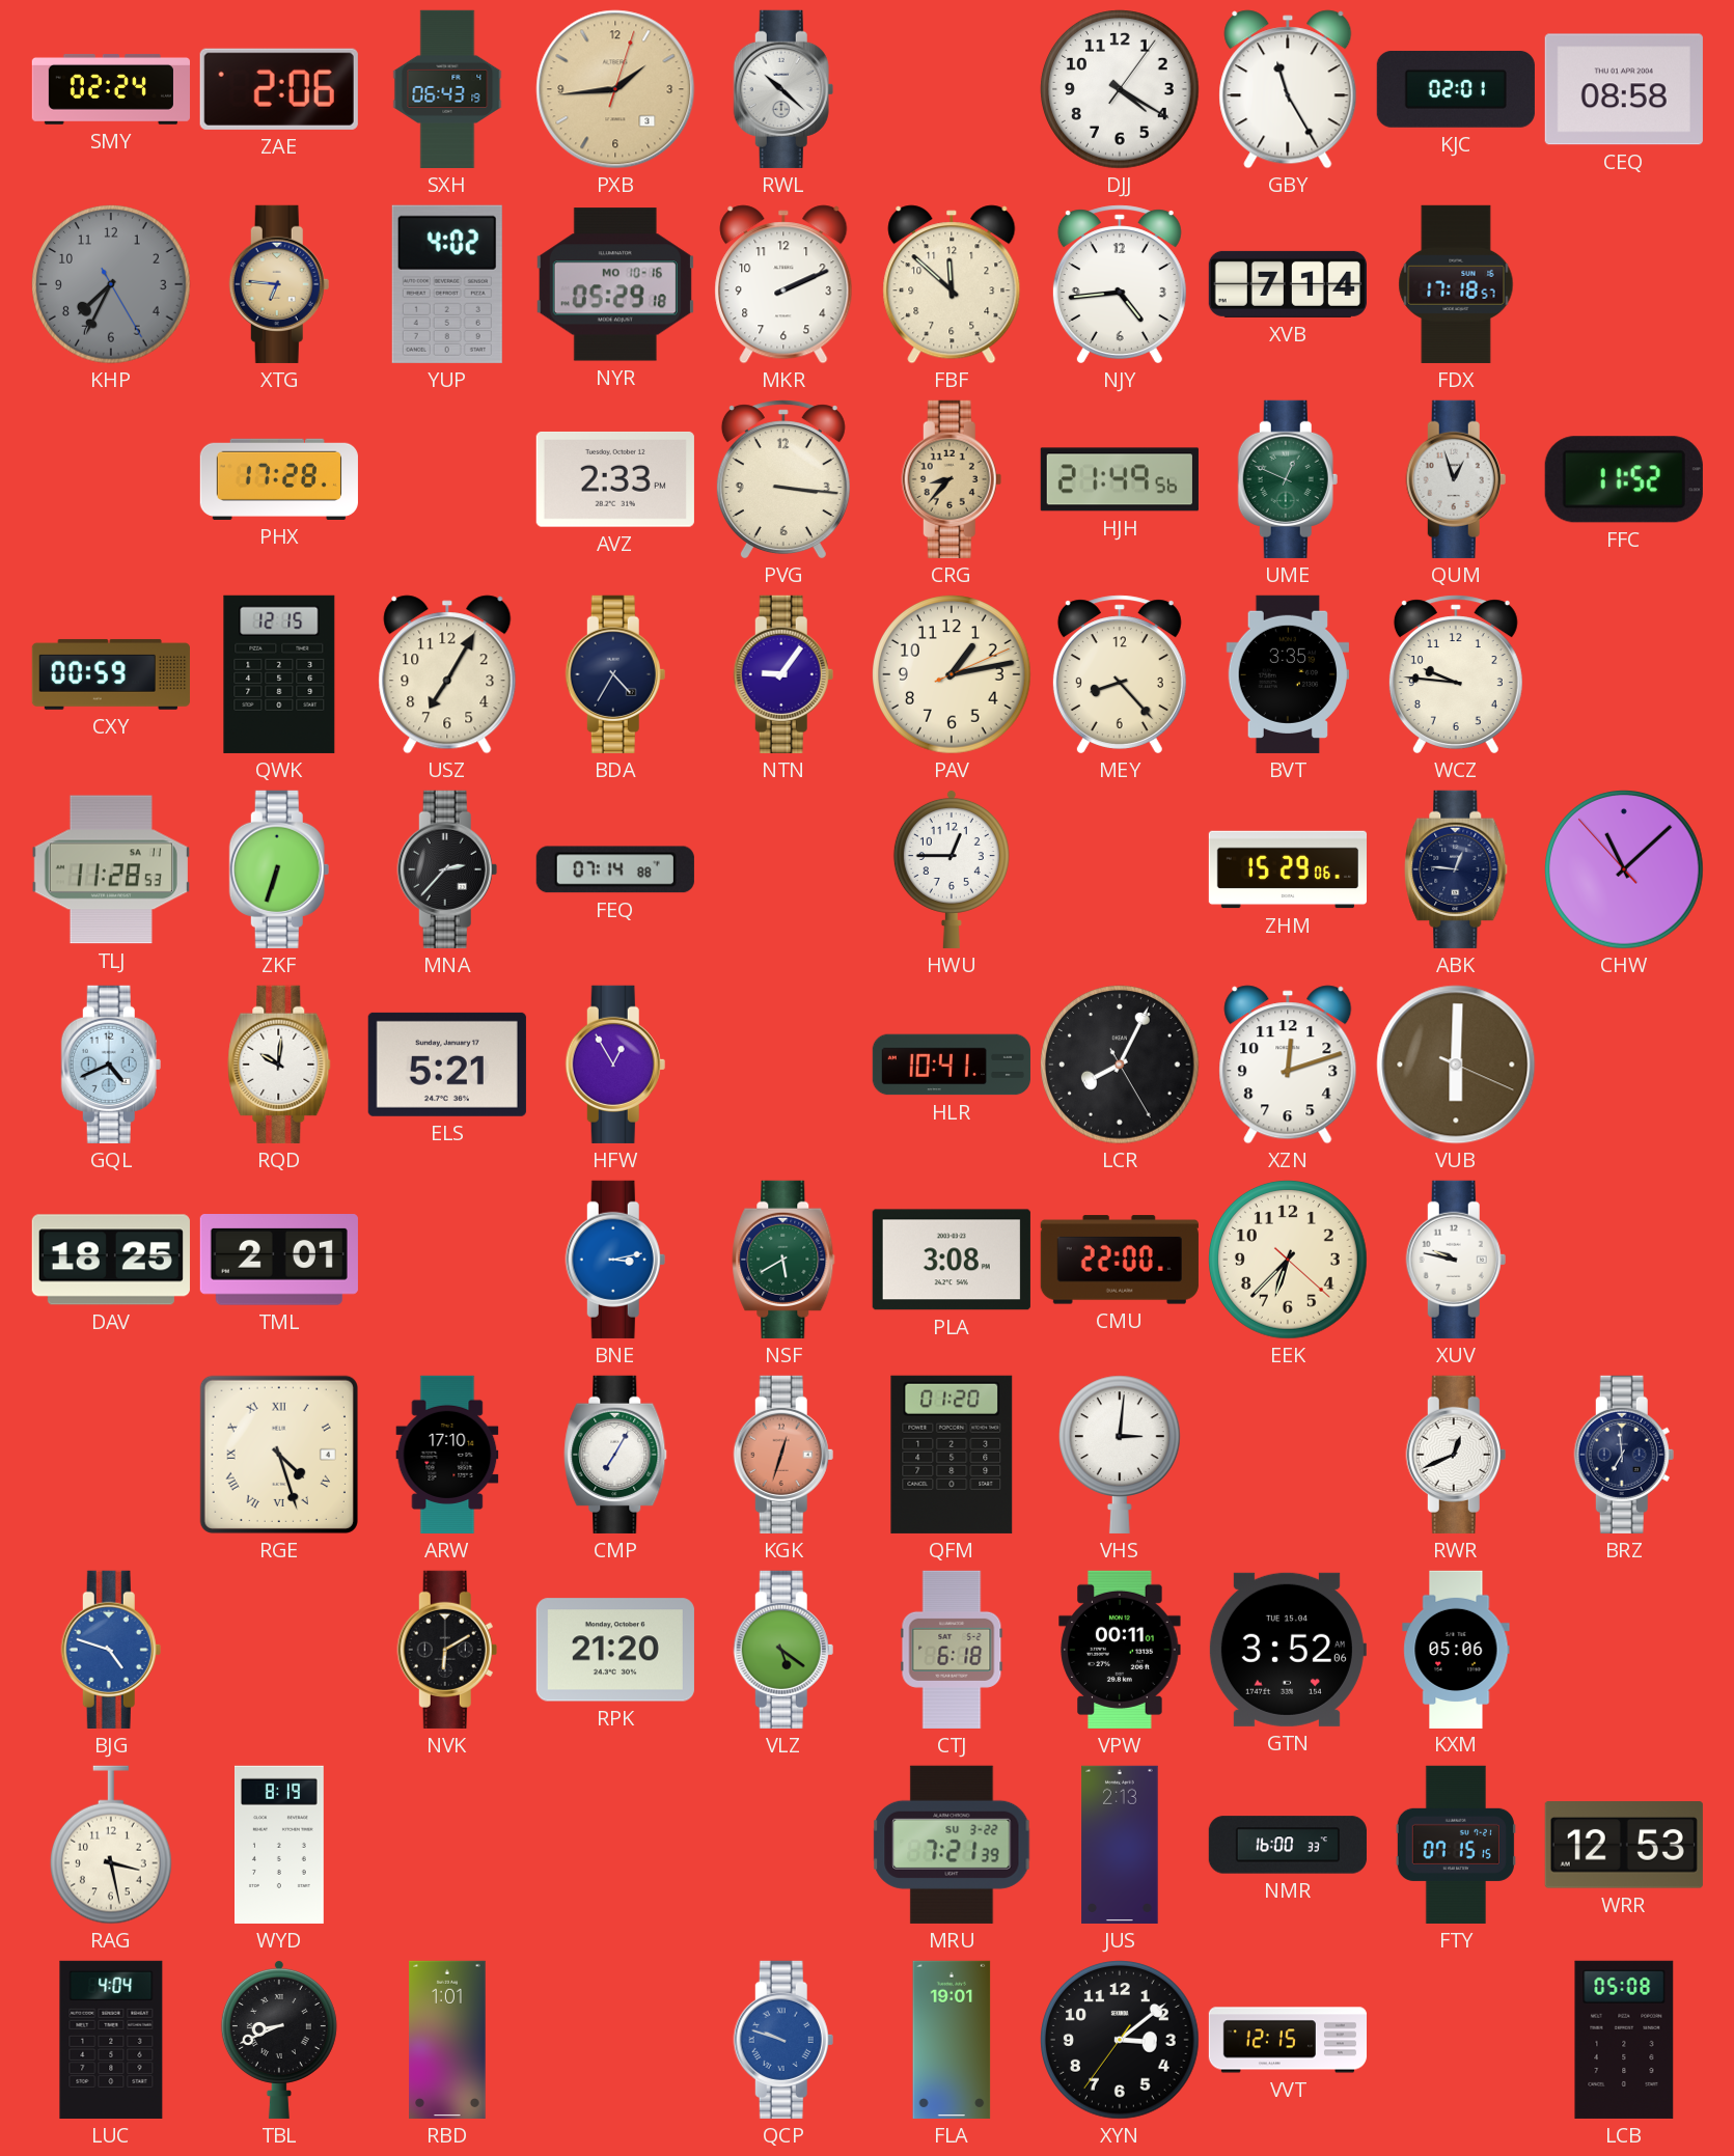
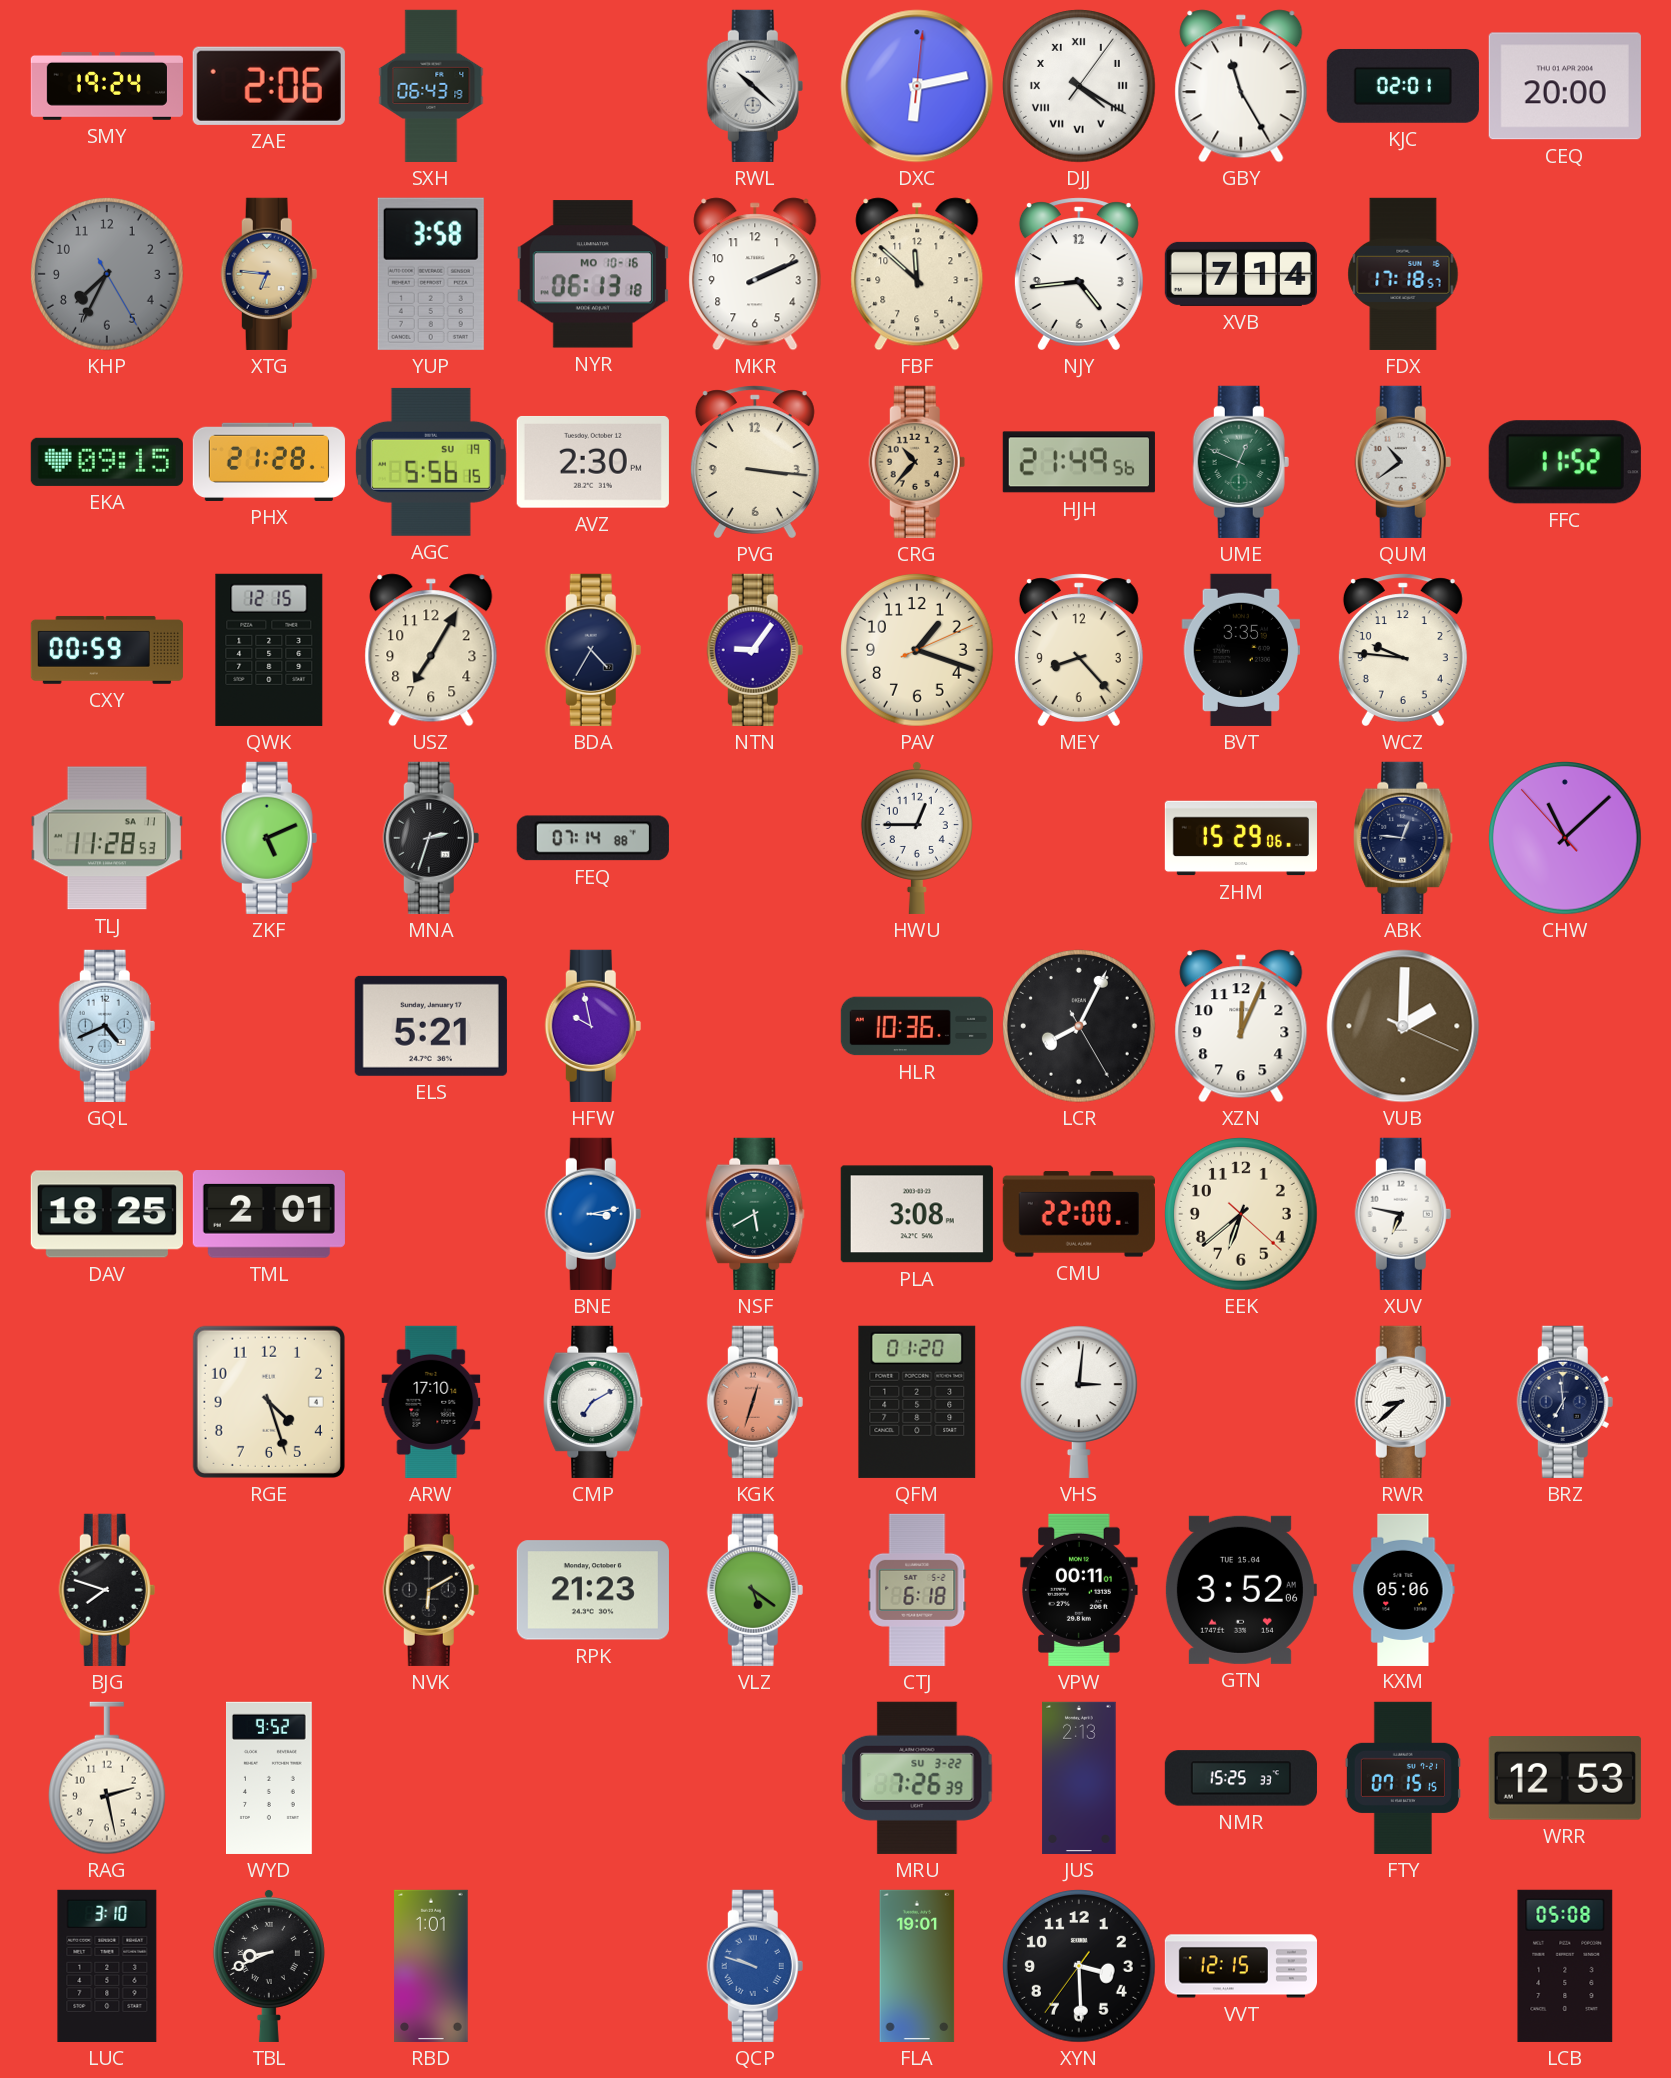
SMY: 02:24 -> 19:24 (107, 86)
PXB: 1:44 -> none (615, 89)
DXC: none -> 6:13 (917, 86)
DJJ numerals: Arabic -> Roman (1080, 87)
CEQ: 08:58 -> 20:00 (1565, 86)
YUP: 4:02 -> 3:58 (431, 274)
NYR: 05:29 -> 06:13 (593, 274)
EKA: none -> 09:15 (107, 462)
PHX: 17:28 -> 21:28 (269, 462)
AGC: none -> 5:56 (431, 462)
AVZ: 2:33 -> 2:30 (593, 462)
CRG: 8:37 -> 10:37 (917, 462)
QUM: 12:57 -> 10:39 (1403, 462)
PAV: 1:13 -> 1:18 (918, 651)
ZKF: 6:33 -> 5:11 (269, 838)
MNA: 2:37 -> 2:33 (431, 838)
RQD: 10:01 -> none (279, 1065)
HFW: 12:55 -> 9:58 (593, 1026)
HLR: 10:41 -> 10:36 (916, 1026)
XZN: 12:12 -> 12:04 (1241, 1026)
VUB: 6:00 -> 2:00 (1403, 1026)
EEK: 6:37 -> 6:38 (1242, 1215)
XUV: 9:47 -> 6:47 (1403, 1214)
RGE numerals: Roman -> Arabic (269, 1402)
CMP: 7:05 -> 7:10 (593, 1402)
RWR: 12:41 -> 8:38 (1403, 1402)
BJG: 4:48 -> 7:48 (107, 1590)
BJG dial: blue -> black (107, 1590)
RPK: 21:20 -> 21:23 (593, 1590)
RAG: 3:28 -> 2:28 (107, 1778)
WYD: 8:19 -> 9:52 (270, 1778)
MRU: 7:21 -> 7:26 (917, 1778)
NMR: 16:00 -> 15:25 (1241, 1778)
LUC: 4:04 -> 3:10 (107, 1966)
XYN: 3:08 -> 3:29 (1080, 1967)
